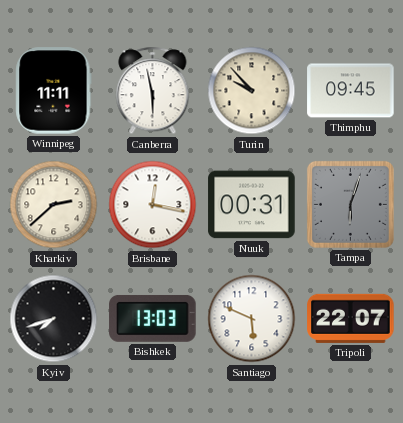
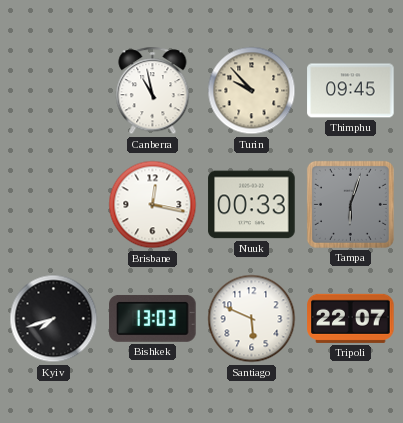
Winnipeg: 11:11 -> none (54, 91)
Canberra: 5:58 -> 10:58 (153, 91)
Kharkiv: 2:38 -> none (54, 205)
Nuuk: 00:31 -> 00:33 (252, 205)
